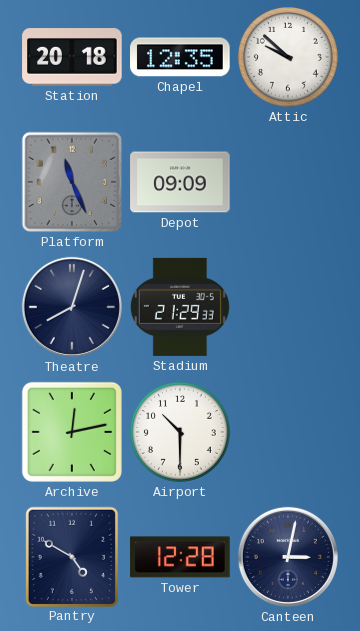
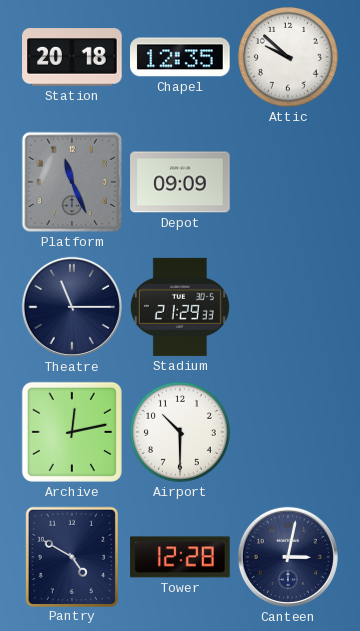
Theatre: 8:03 -> 11:15 (72, 307)
